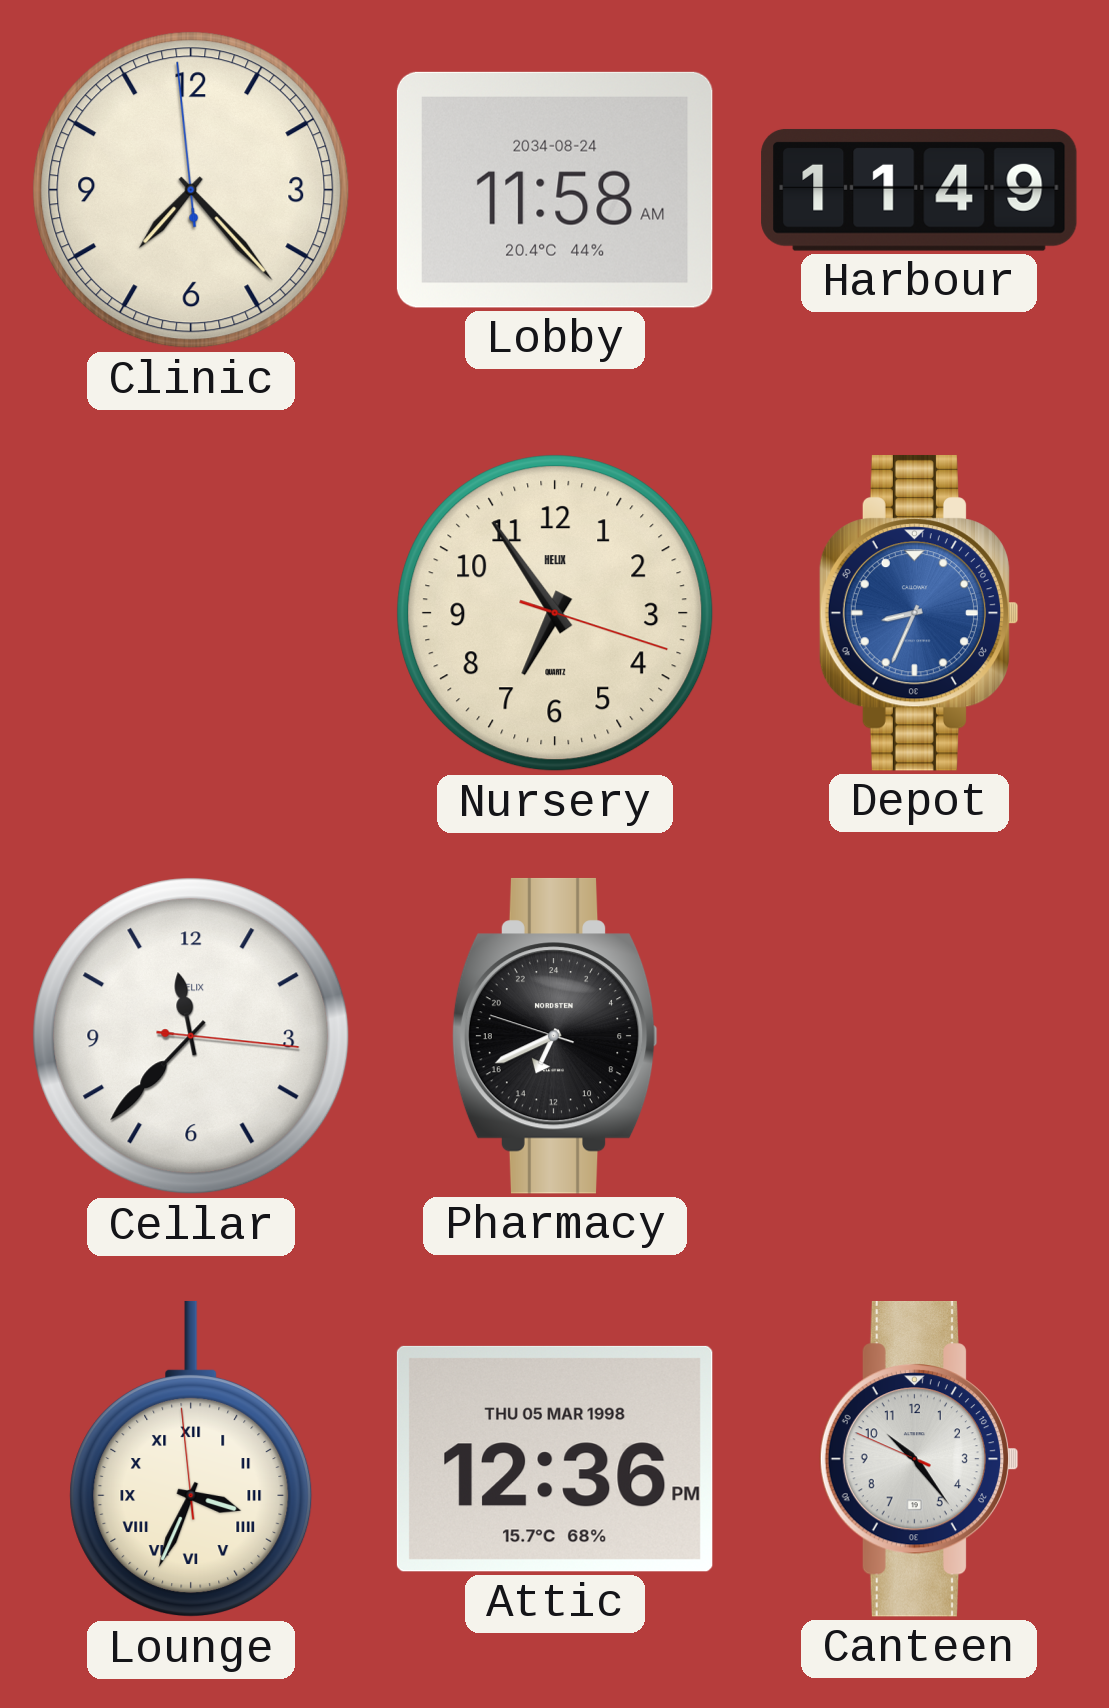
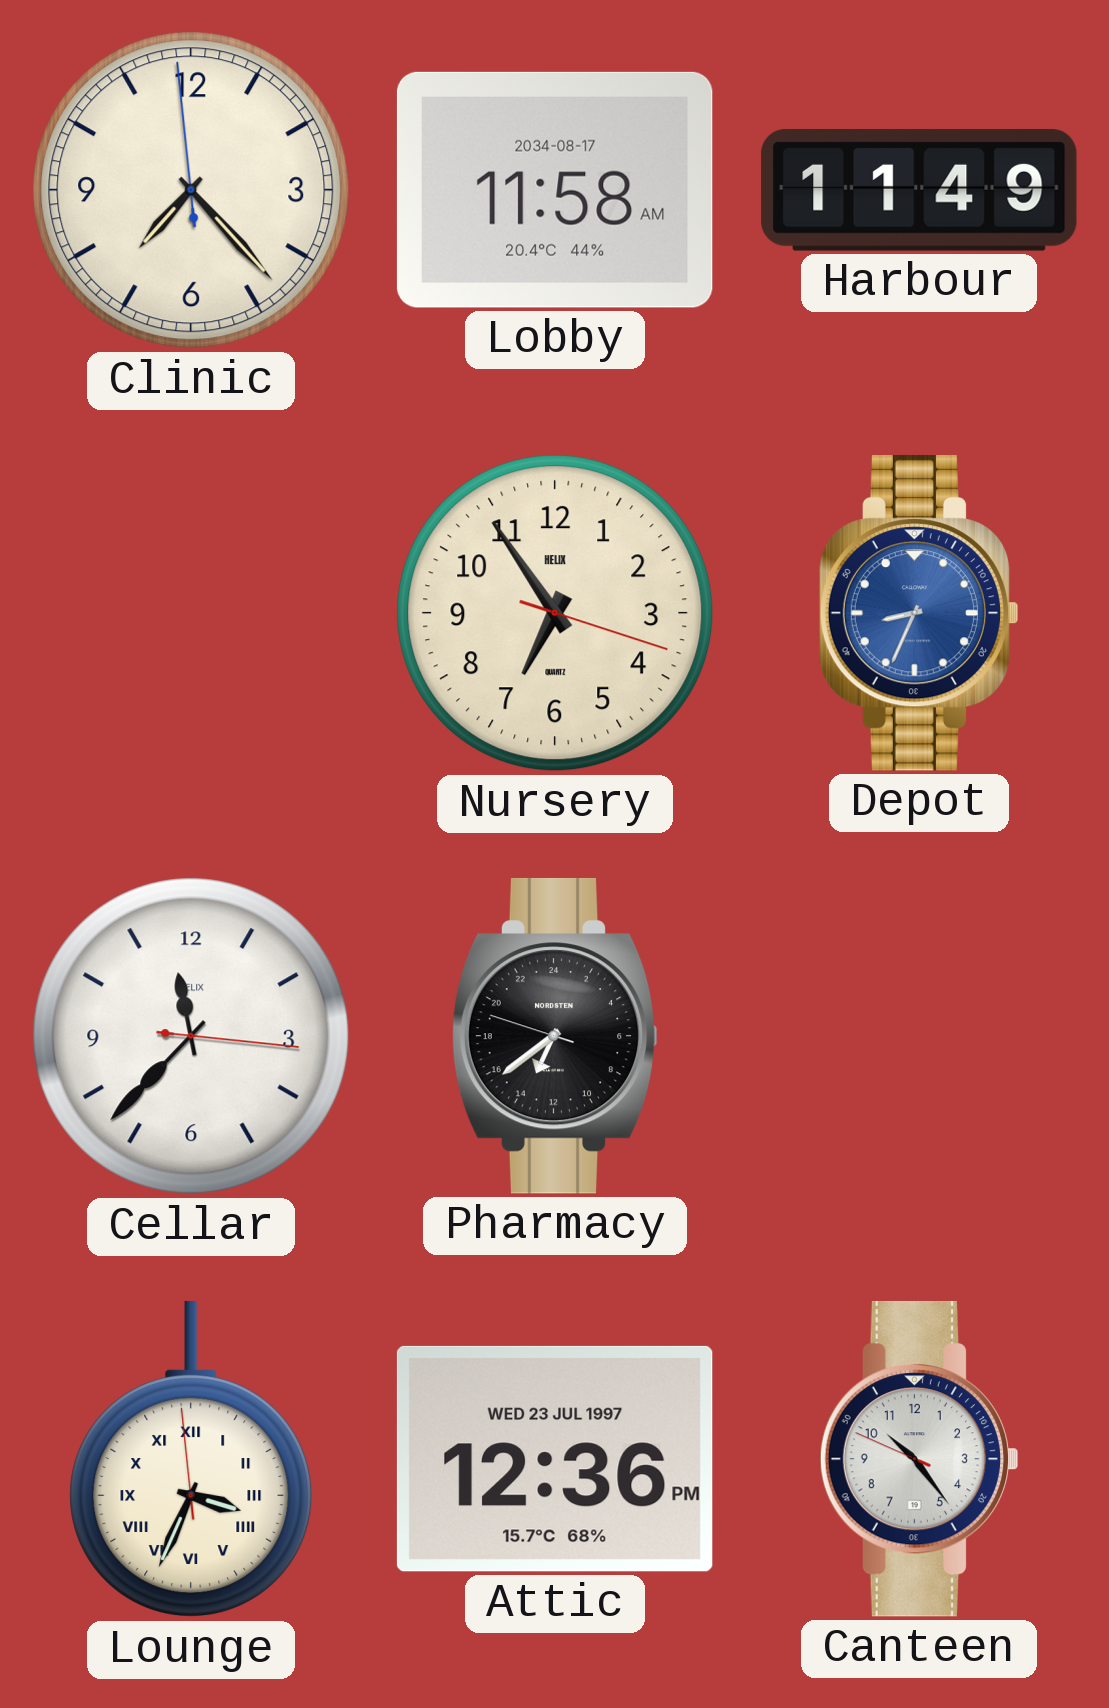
Lobby date: 2034-08-24 -> 2034-08-17 (555, 190)
Pharmacy: 13:40 -> 13:38 (555, 1036)
Attic date: THU 05 MAR 1998 -> WED 23 JUL 1997 (555, 1459)
